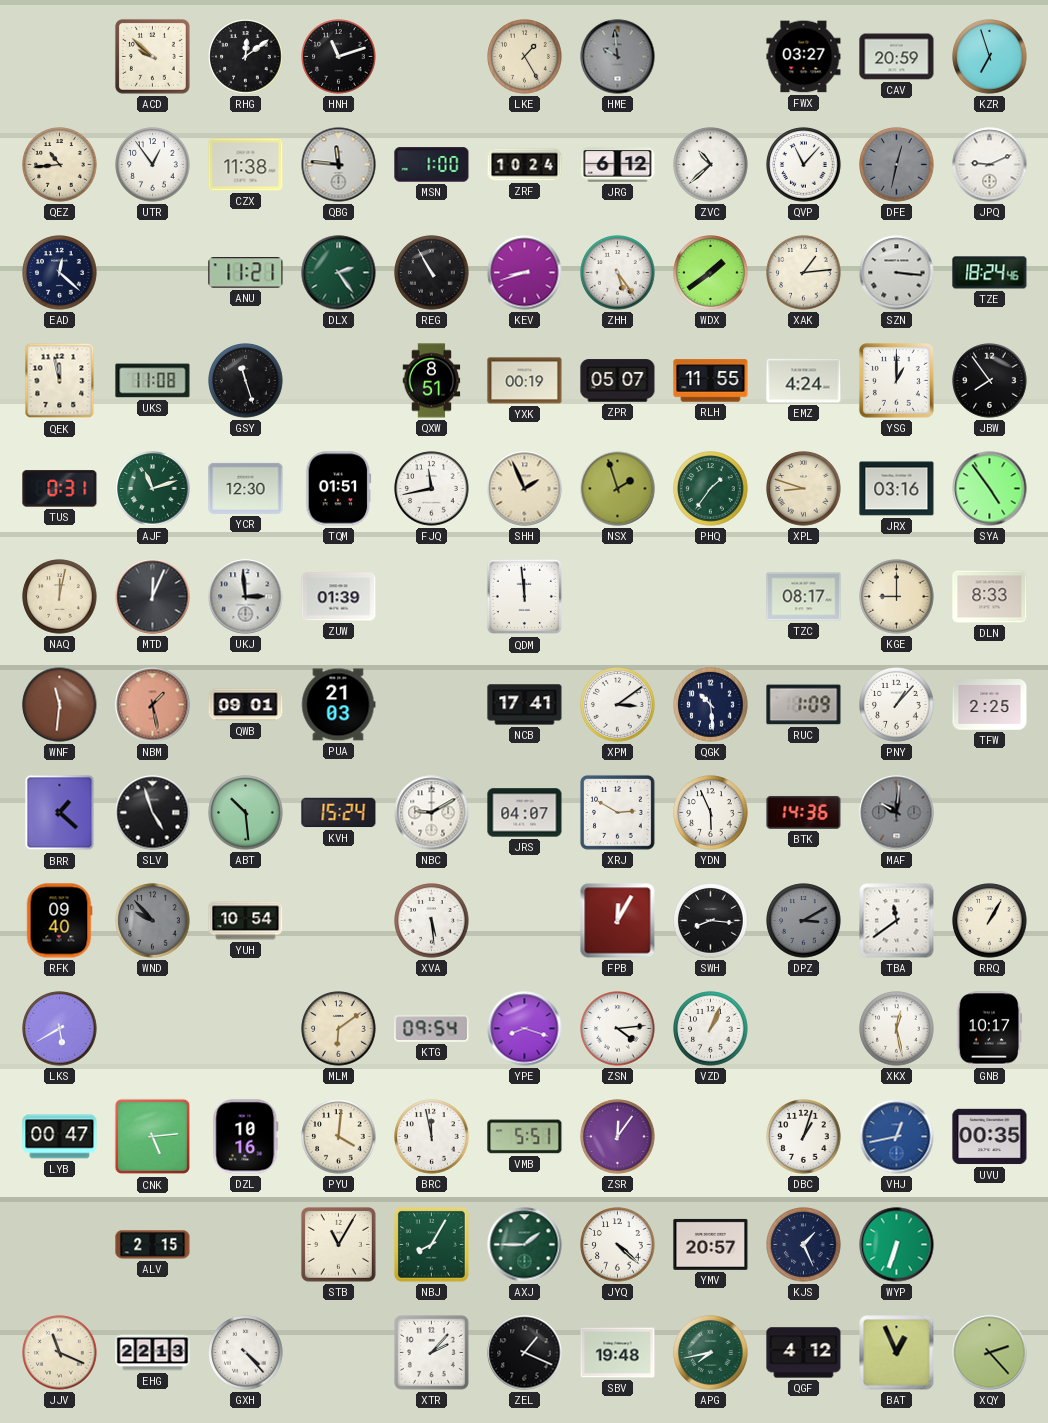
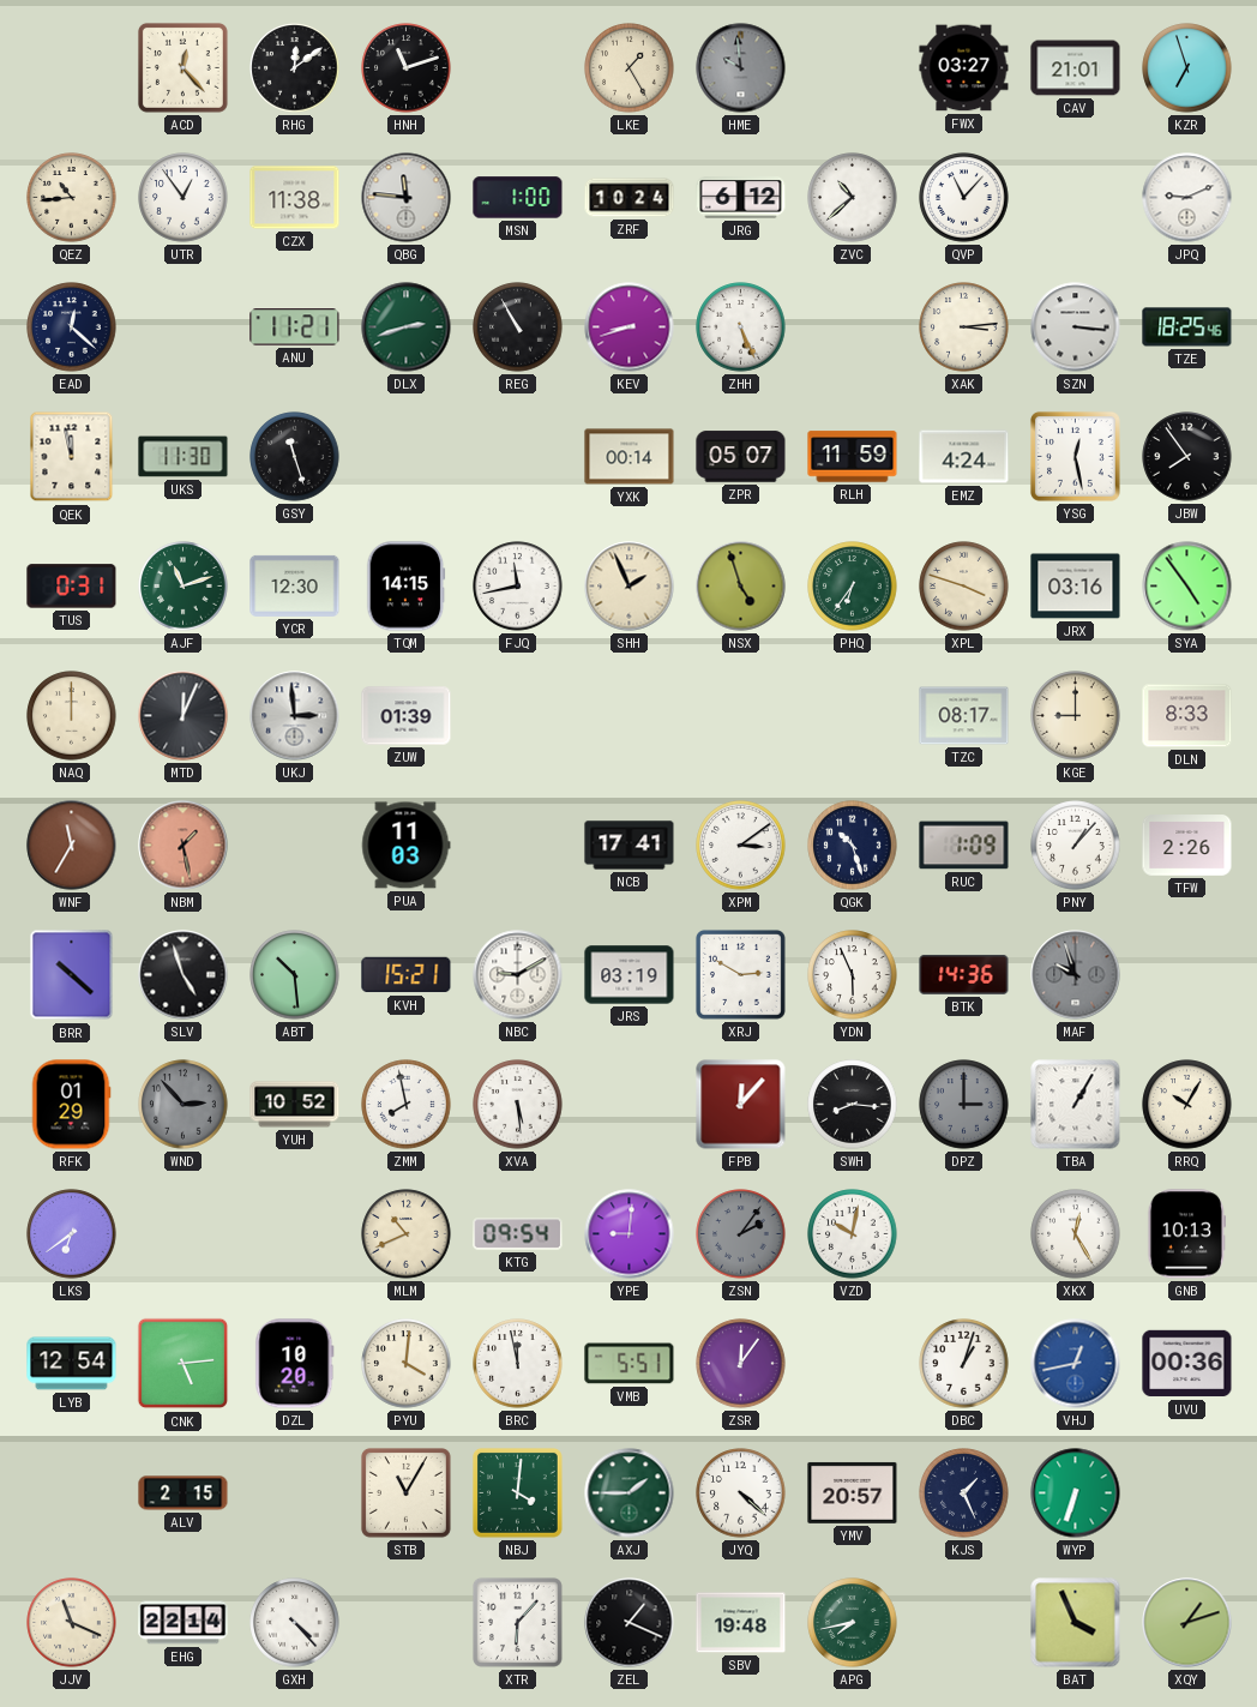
ACD: 9:52 -> 12:23 (182, 67)
CAV: 20:59 -> 21:01 (1076, 68)
DFE: 12:32 -> none (897, 165)
DLX: 2:24 -> 2:42 (407, 327)
ZHH: 5:24 -> 5:26 (741, 327)
WDX: 1:39 -> none (711, 273)
XAK: 1:14 -> 3:14 (964, 327)
TZE: 18:24 -> 18:25 (1187, 327)
UKS: 11:08 -> 11:30 (184, 457)
QXW: 8:51 -> none (432, 381)
YXK: 00:19 -> 00:14 (630, 457)
RLH: 11:55 -> 11:59 (853, 457)
YSG: 1:00 -> 12:28 (1075, 456)
TQM: 01:51 -> 14:15 (407, 587)
NSX: 1:57 -> 4:57 (741, 587)
PHQ: 1:36 -> 6:36 (853, 587)
XPL: 8:48 -> 3:48 (964, 587)
NAQ: 12:02 -> 12:00 (72, 716)
QDM: 11:59 -> none (525, 597)
WNF: 11:31 -> 11:35 (72, 846)
QWB: 09:01 -> none (246, 705)
PUA: 21:03 -> 11:03 (407, 846)
QGK: 10:29 -> 10:27 (853, 846)
TFW: 2:25 -> 2:26 (1187, 846)
BRR: 1:22 -> 10:22 (72, 975)
KVH: 15:24 -> 15:21 (407, 975)
JRS: 04:07 -> 03:19 (630, 975)
MAF: 10:01 -> 9:57 (1076, 975)
RFK: 09:40 -> 01:29 (71, 1105)
WND: 9:53 -> 2:53 (184, 1105)
YUH: 10:54 -> 10:52 (295, 1105)
ZMM: none -> 7:58 (407, 1105)
FPB: 12:05 -> 12:07 (741, 1105)
DPZ: 3:10 -> 3:00 (964, 1105)
TBA: 11:39 -> 1:05 (1076, 1105)
RRQ: 1:05 -> 10:05 (1187, 1105)
LKS: 5:40 -> 6:39 (72, 1234)
MLM: 6:09 -> 10:41 (407, 1234)
YPE: 8:18 -> 9:01 (630, 1234)
ZSN: 4:14 -> 2:06 (741, 1234)
ZSN dial: white -> grey (741, 1234)
VZD: 1:04 -> 10:02 (853, 1234)
XKX: 12:28 -> 12:25 (1076, 1234)
GNB: 10:17 -> 10:13 (1186, 1234)
LYB: 00:47 -> 12:54 (72, 1364)
DZL: 10:16 -> 10:20 (295, 1364)
UVU: 00:35 -> 00:36 (1187, 1364)
NBJ: 8:05 -> 4:01 (517, 1492)
EHG: 22:13 -> 22:14 (184, 1623)
XTR: 2:07 -> 6:07 (517, 1622)
QGF: 4:12 -> none (804, 1353)
BAT: 12:56 -> 3:56 (1076, 1623)
XQY: 2:23 -> 1:12 (1187, 1623)
